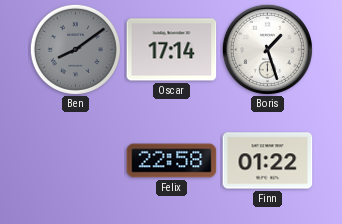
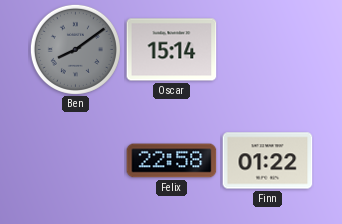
Oscar: 17:14 -> 15:14 (172, 50)
Boris: 1:27 -> none (267, 49)
